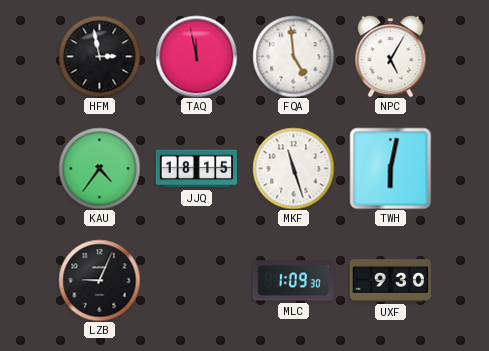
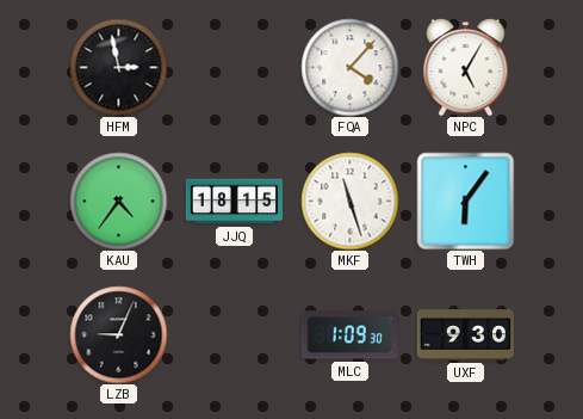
TAQ: 11:58 -> none (196, 56)
FQA: 4:59 -> 4:07 (349, 67)
TWH: 6:02 -> 6:06 (465, 201)
